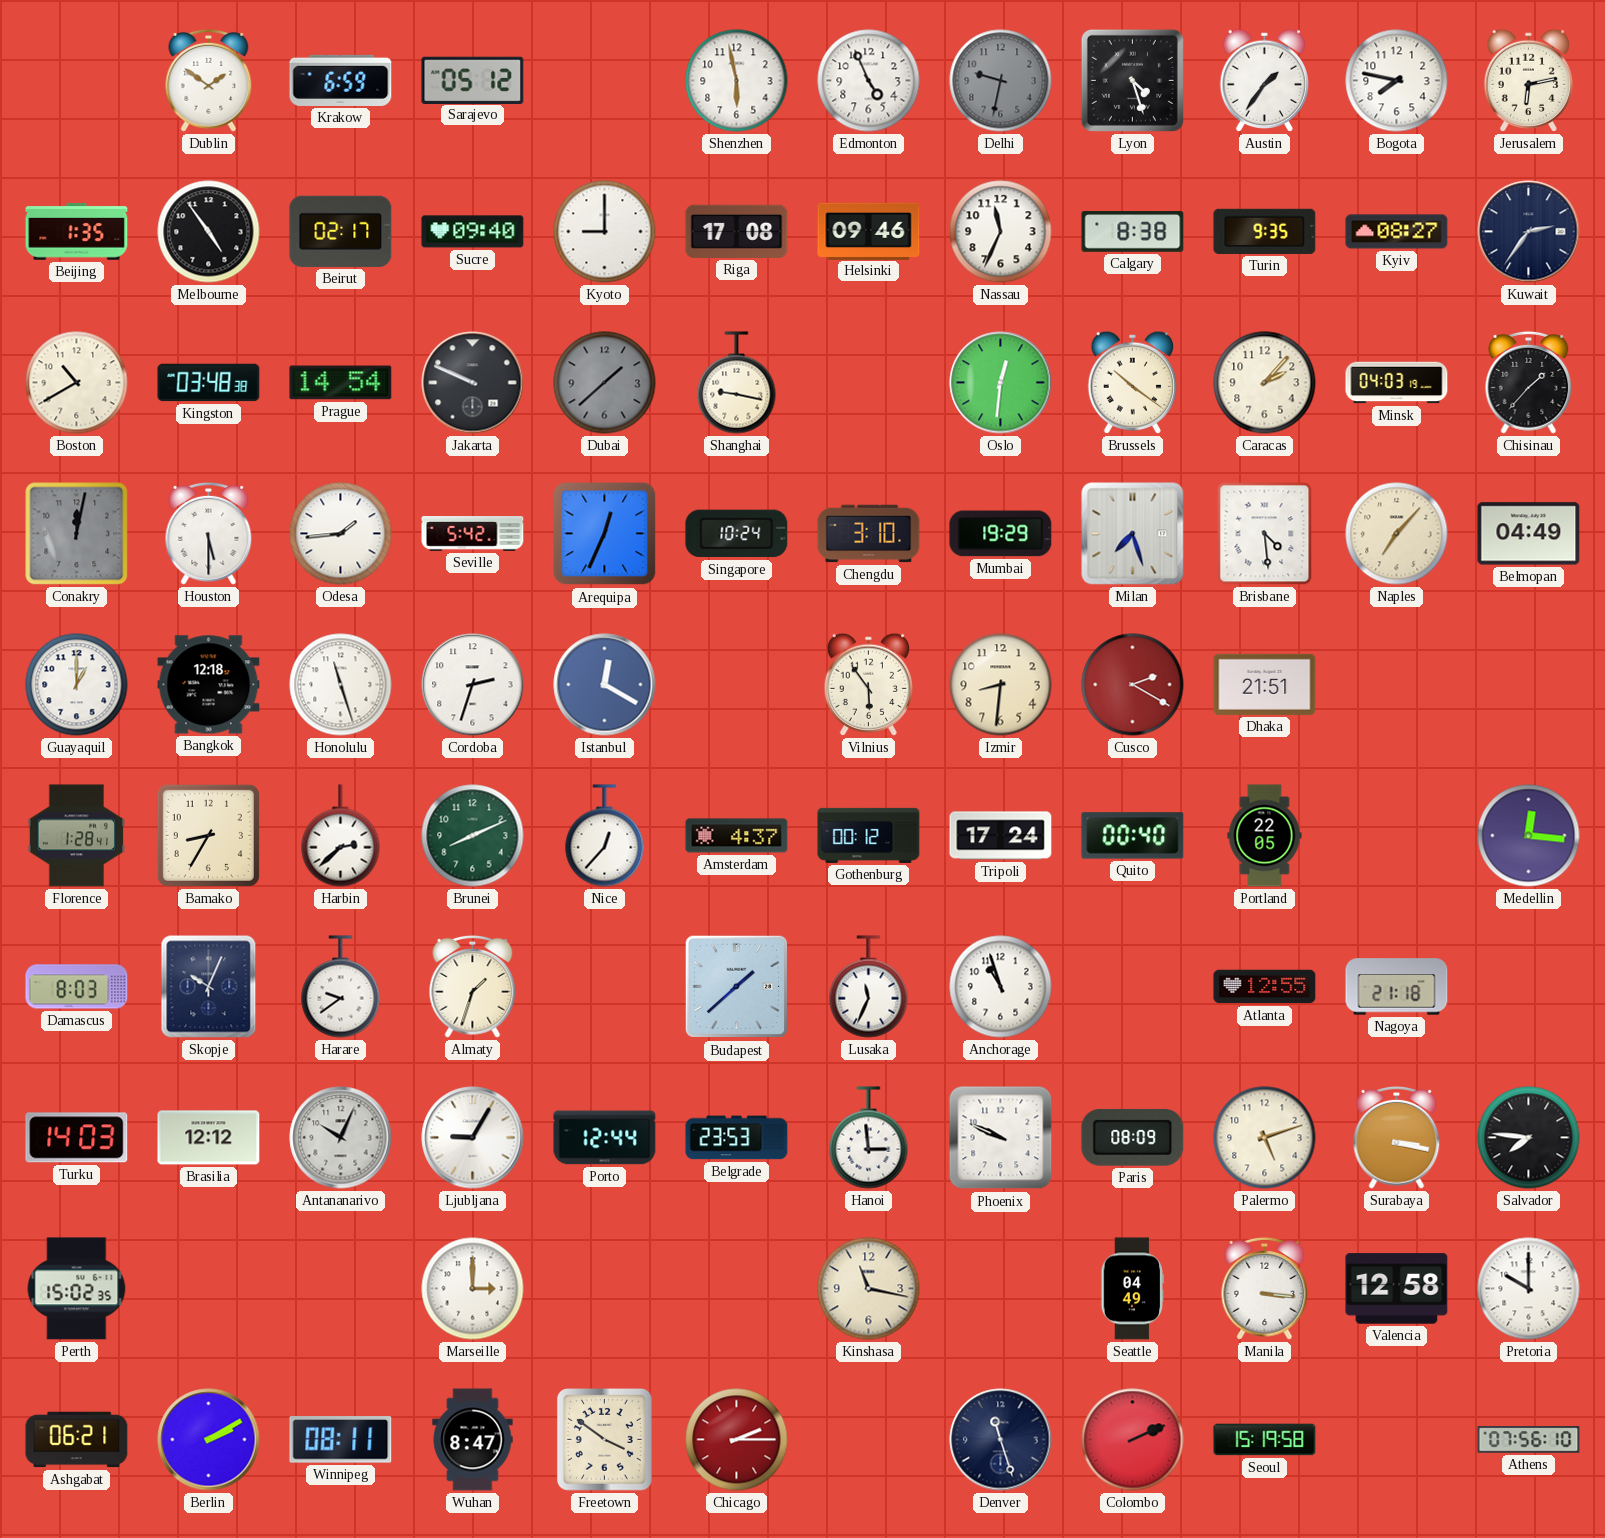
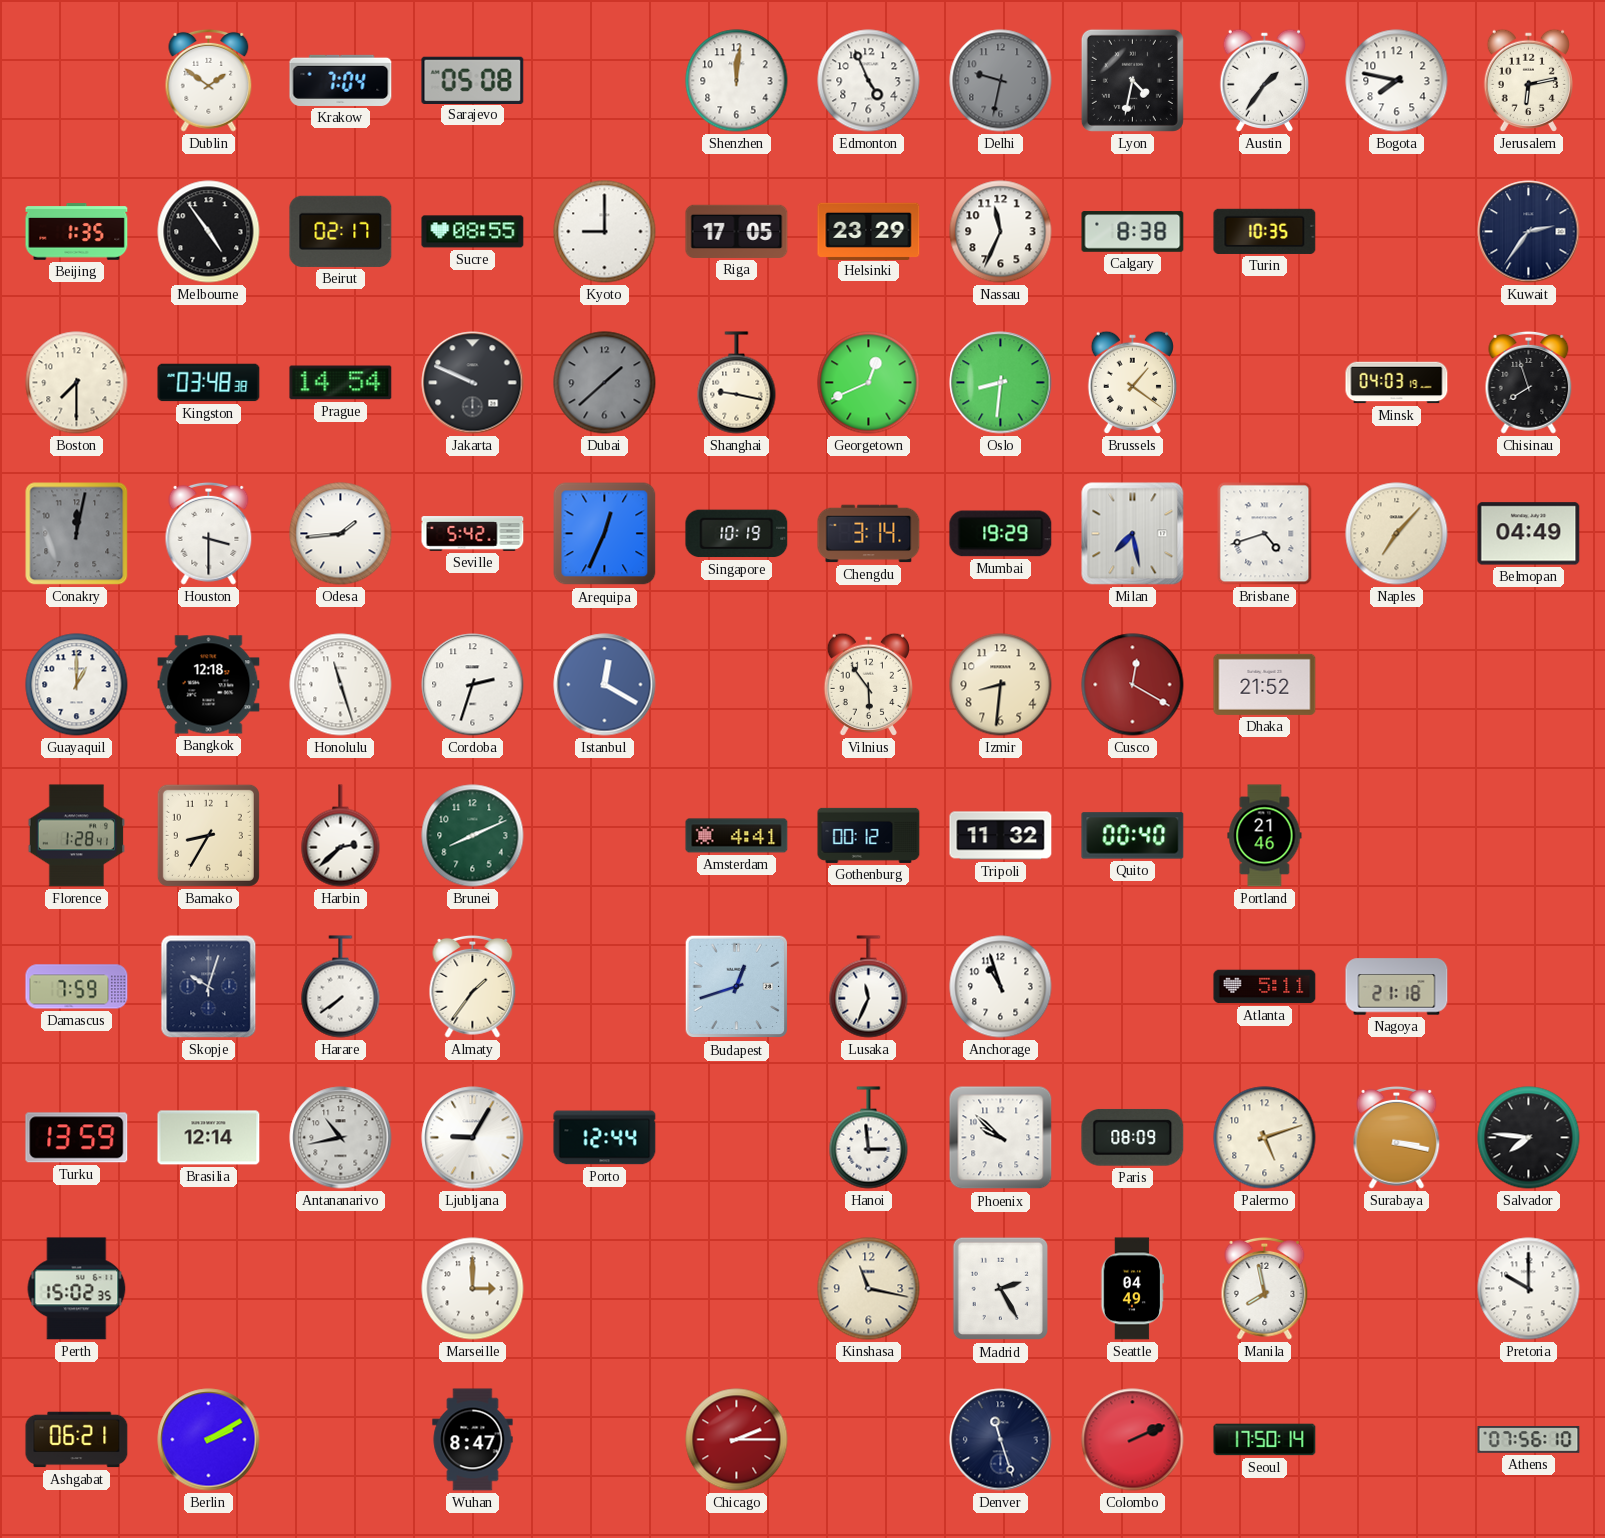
Krakow: 6:59 -> 7:04 (341, 80)
Sarajevo: 05:12 -> 05:08 (473, 80)
Shenzhen: 5:58 -> 12:01 (737, 81)
Lyon: 4:27 -> 4:32 (1132, 80)
Sucre: 09:40 -> 08:55 (473, 232)
Riga: 17:08 -> 17:05 (737, 231)
Helsinki: 09:46 -> 23:29 (869, 231)
Turin: 9:35 -> 10:35 (1265, 231)
Kyiv: 08:27 -> none (1397, 232)
Boston: 10:40 -> 7:30 (77, 383)
Georgetown: none -> 12:41 (869, 383)
Oslo: 12:31 -> 8:31 (1001, 383)
Brussels: 10:21 -> 1:21 (1132, 382)
Caracas: 2:07 -> none (1265, 383)
Chisinau: 1:37 -> 7:57 (1529, 382)
Houston: 5:30 -> 3:30 (209, 533)
Singapore: 10:24 -> 10:19 (737, 534)
Chengdu: 3:10 -> 3:14 (869, 534)
Milan: 7:27 -> 7:28 (1133, 534)
Brisbane: 4:29 -> 4:42 (1265, 534)
Cusco: 2:20 -> 12:20 (1133, 685)
Dhaka: 21:51 -> 21:52 (1265, 684)
Nice: 12:37 -> none (605, 836)
Amsterdam: 4:37 -> 4:41 (737, 836)
Tripoli: 17:24 -> 11:32 (1001, 836)
Portland: 22:05 -> 21:46 (1265, 836)
Medellin: 12:16 -> none (1529, 836)
Damascus: 8:03 -> 7:59 (77, 987)
Skopje: 10:04 -> 10:03 (209, 987)
Harare: 9:39 -> 7:39 (341, 987)
Almaty: 1:33 -> 1:36 (473, 986)
Budapest: 1:38 -> 12:42 (737, 987)
Atlanta: 12:55 -> 5:11 (1265, 987)
Turku: 14:03 -> 13:59 (77, 1138)
Brasilia: 12:12 -> 12:14 (209, 1138)
Antananarivo: 10:04 -> 10:43 (341, 1138)
Belgrade: 23:53 -> none (737, 1138)
Phoenix: 9:49 -> 9:52 (1001, 1138)
Madrid: none -> 2:25 (1000, 1289)
Manila: 3:16 -> 7:58 (1265, 1288)
Valencia: 12:58 -> none (1397, 1289)
Winnipeg: 08:11 -> none (341, 1440)
Freetown: 3:51 -> none (604, 1440)
Seoul: 15:19 -> 17:50 (1265, 1440)
